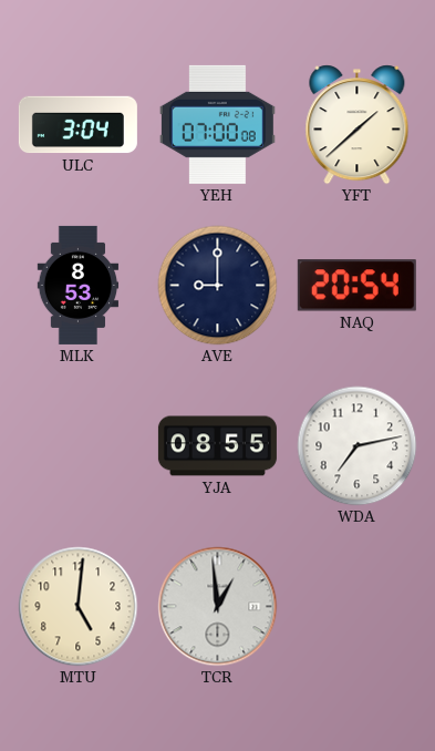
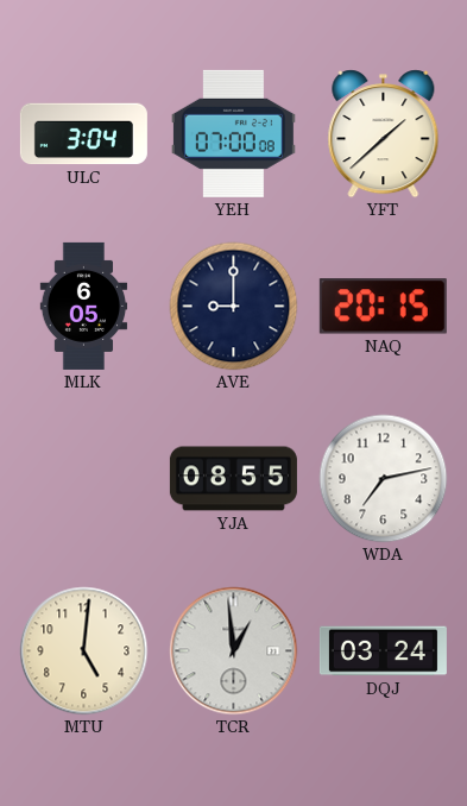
MLK: 8:53 -> 6:05 (84, 306)
NAQ: 20:54 -> 20:15 (383, 307)
DQJ: none -> 03:24 (383, 651)
